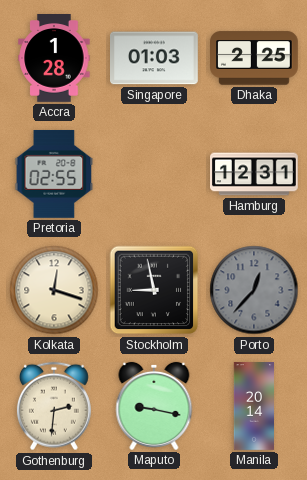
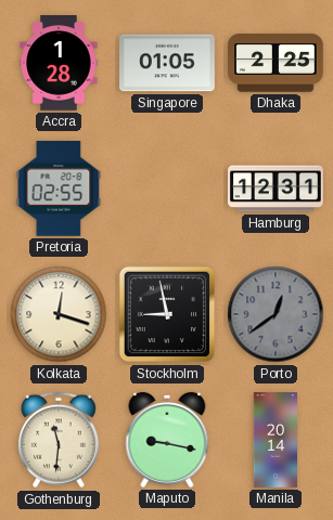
Singapore: 01:03 -> 01:05 (168, 63)
Porto: 12:37 -> 12:39 (276, 314)
Gothenburg: 2:31 -> 11:31 (59, 440)
